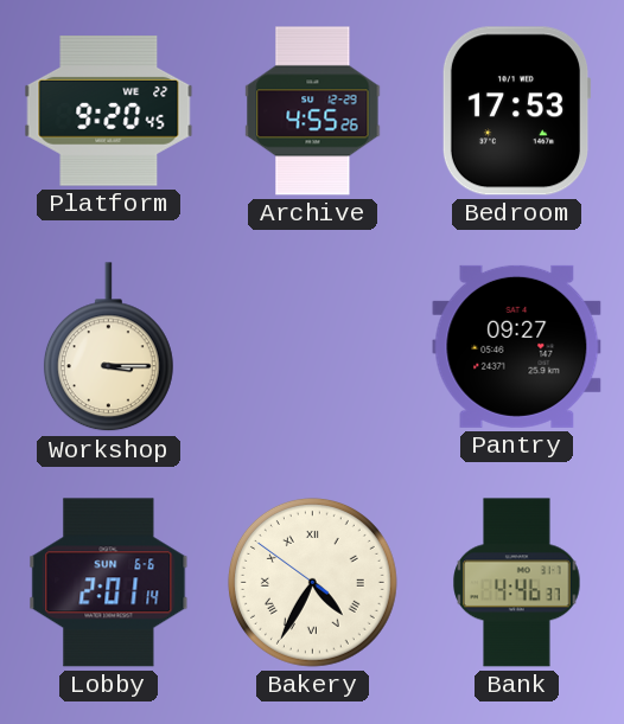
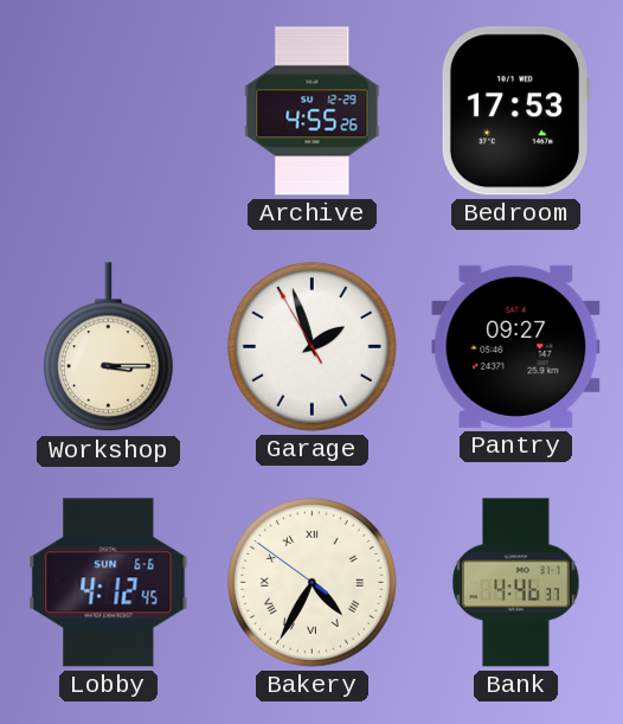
Platform: 9:20 -> none (109, 111)
Garage: none -> 1:56 (311, 346)
Lobby: 2:01 -> 4:12 (109, 583)
